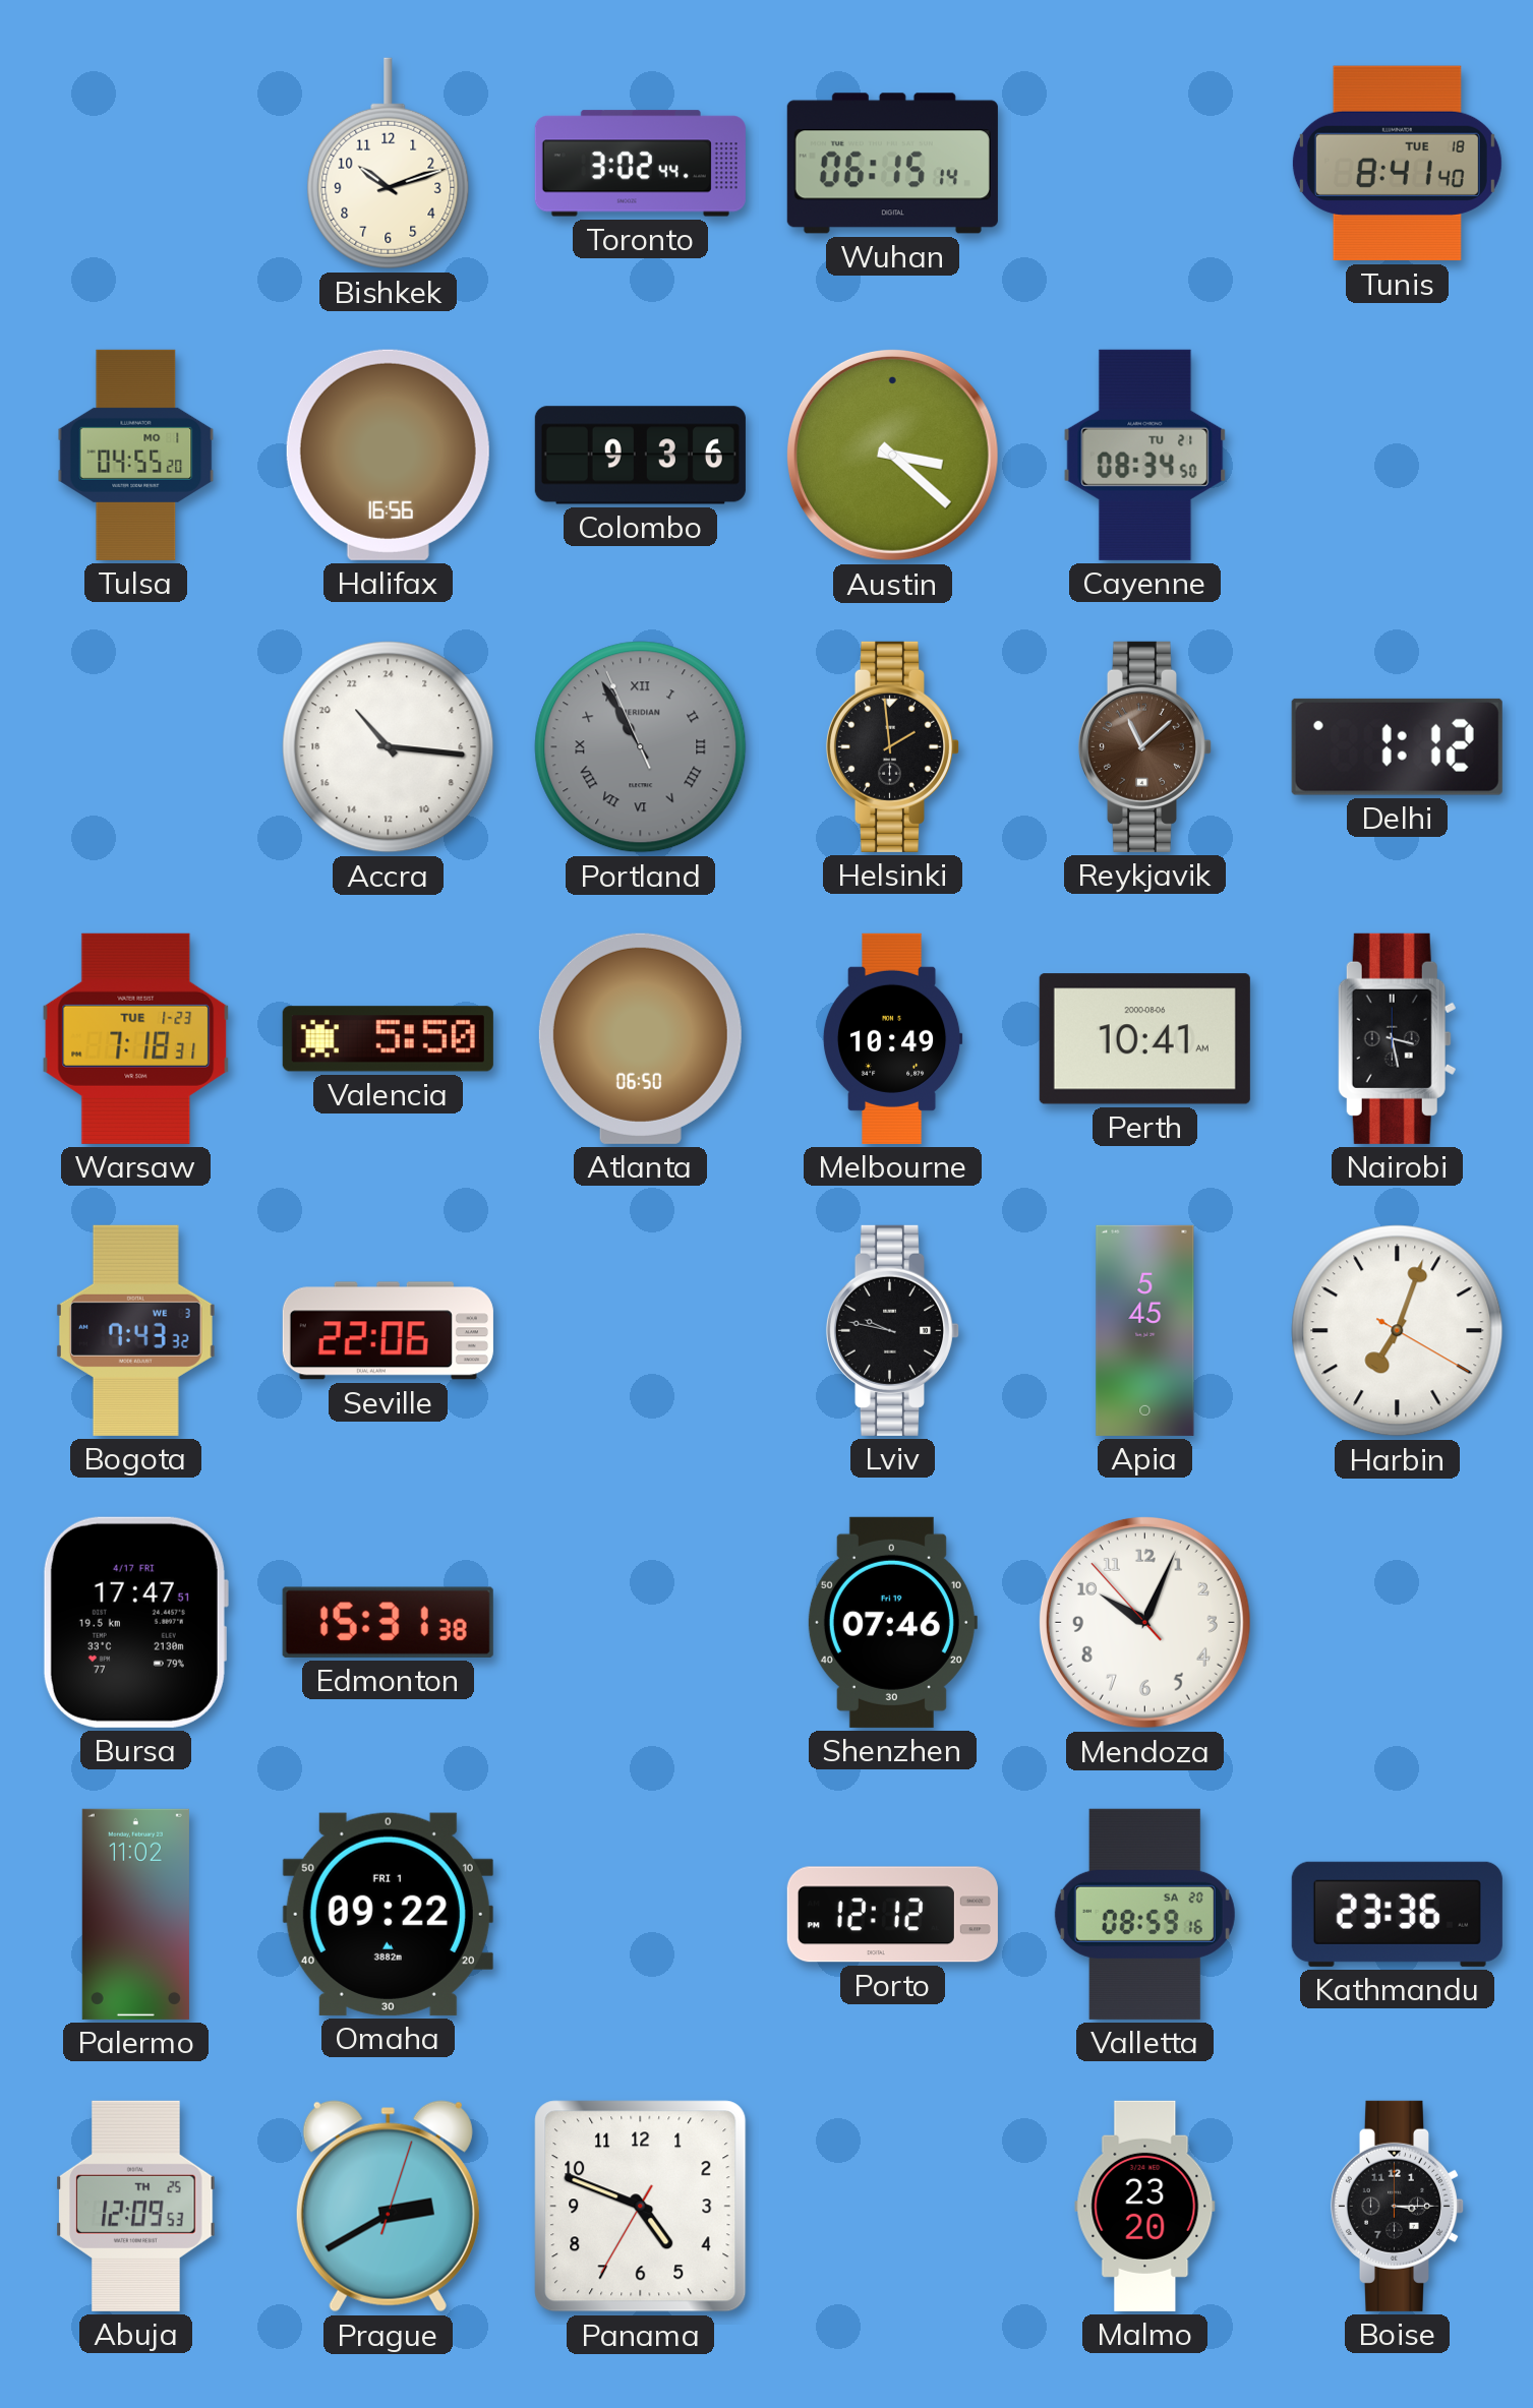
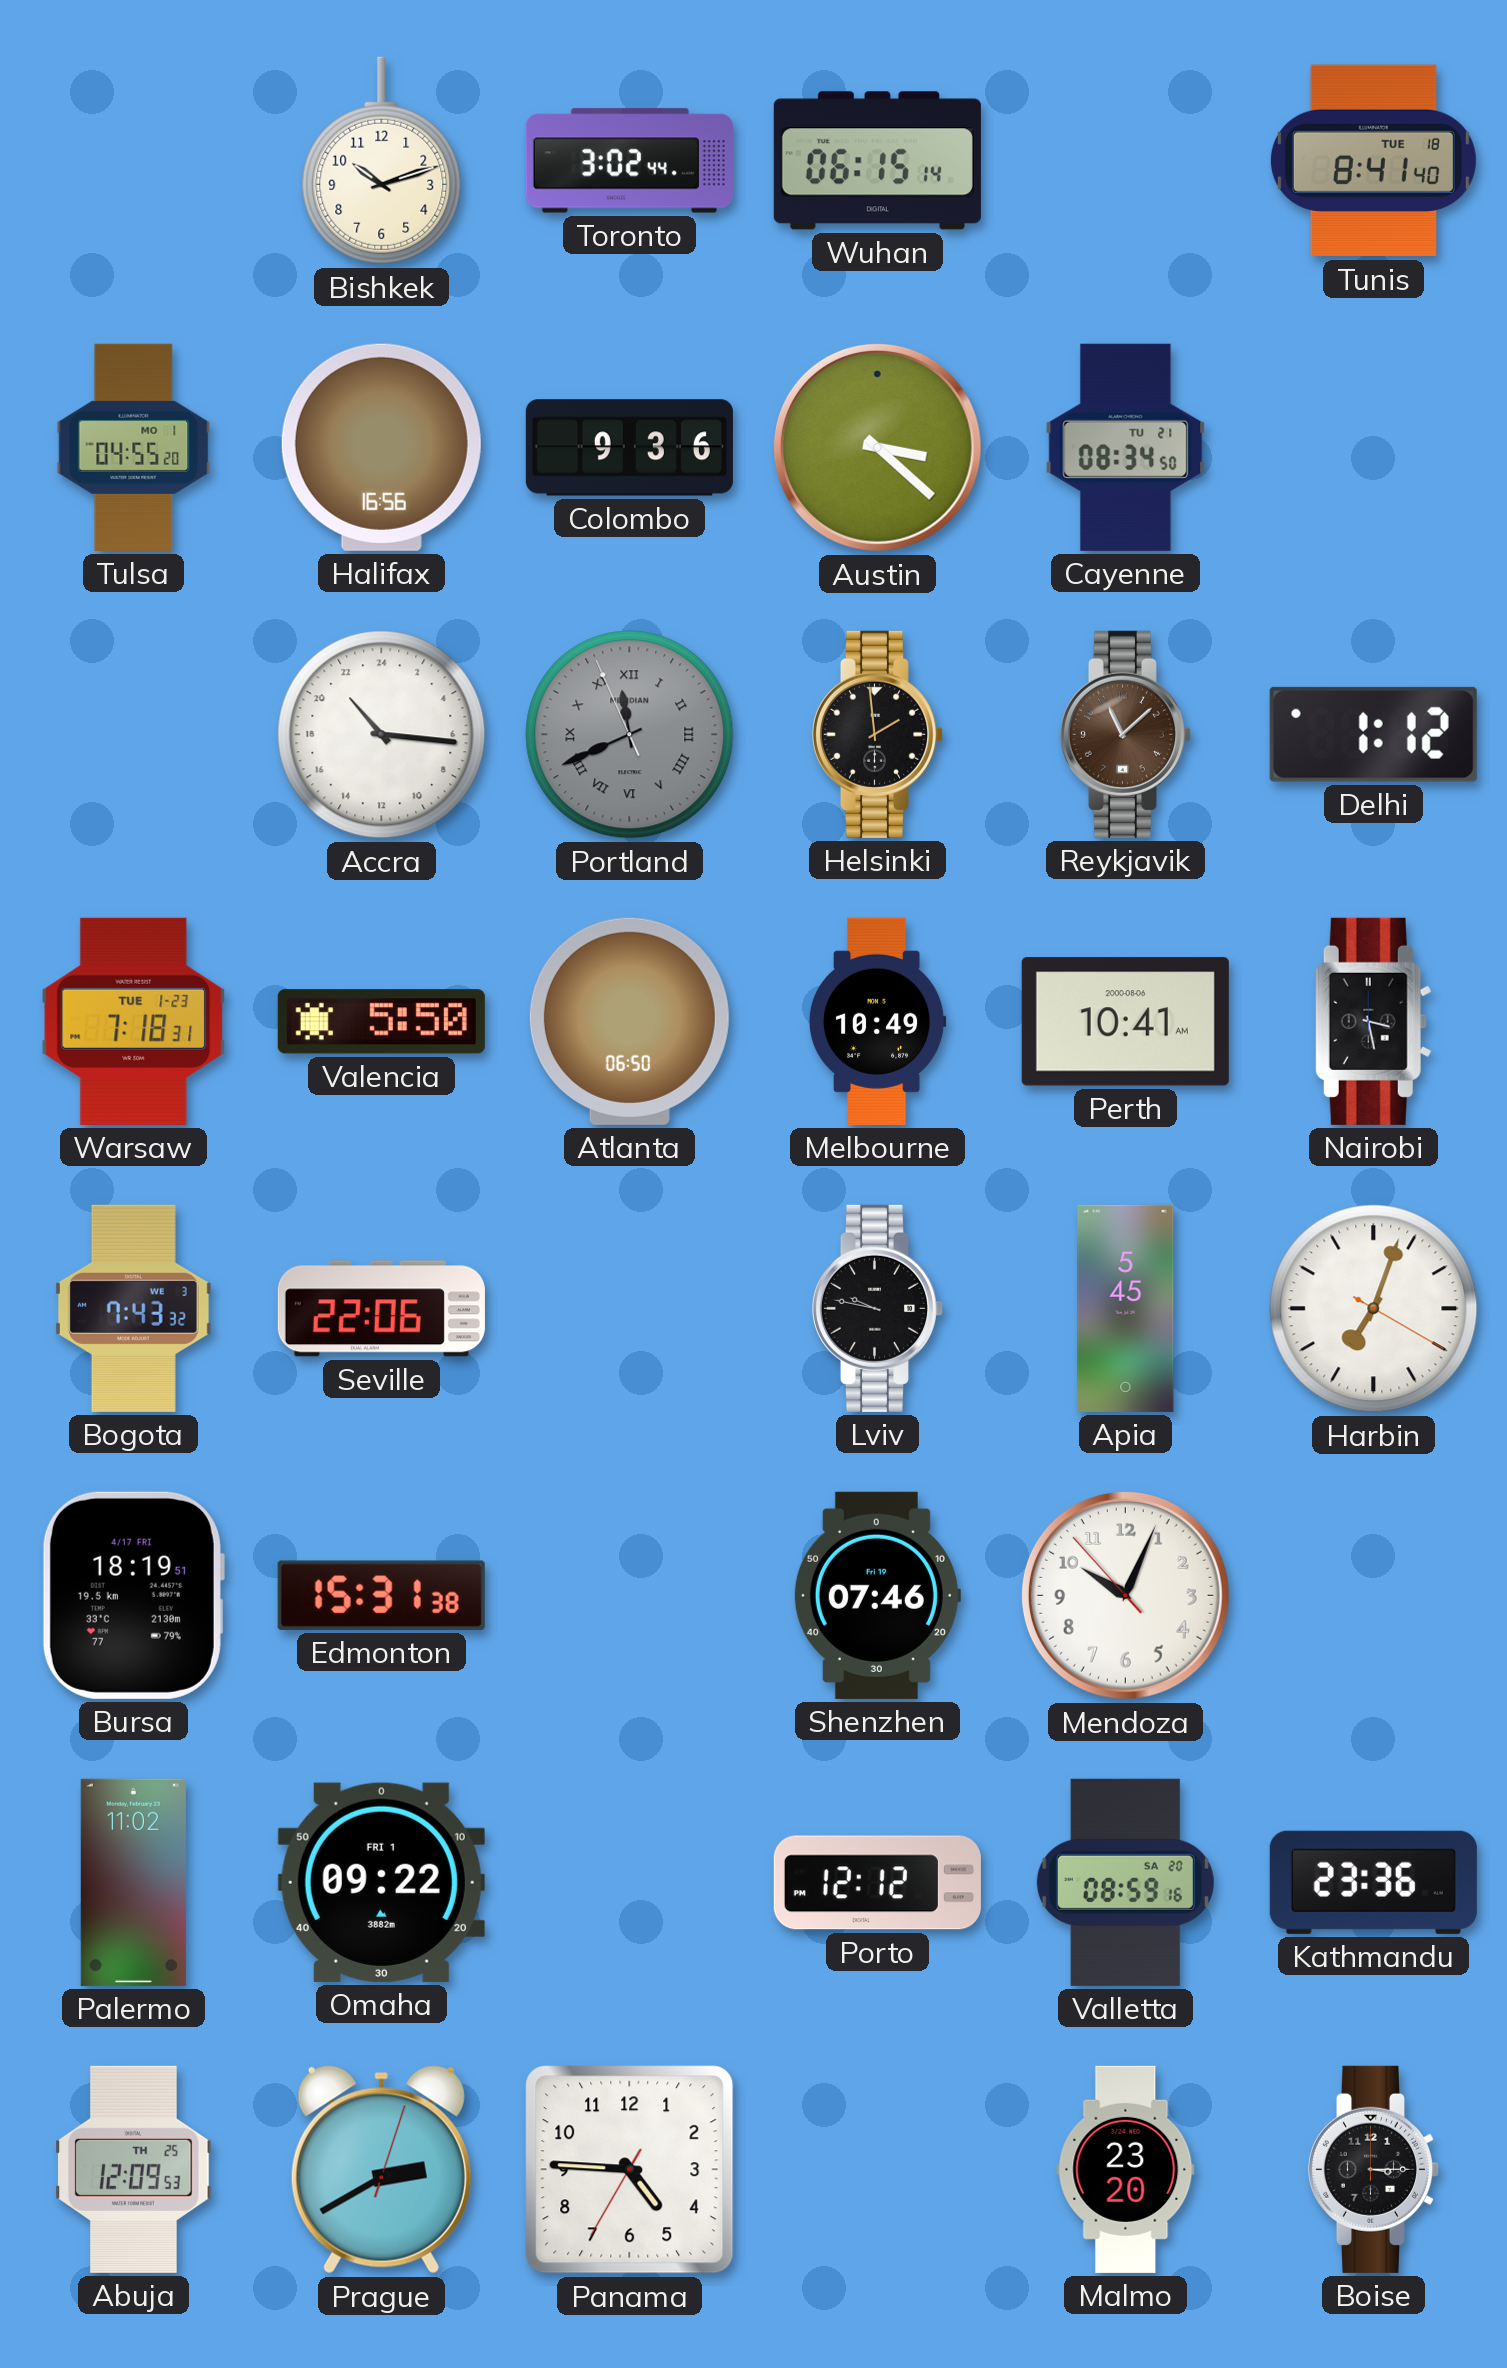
Portland: 10:54 -> 11:40 (630, 735)
Bursa: 17:47 -> 18:19 (133, 1595)
Panama: 4:48 -> 4:45 (630, 2170)
